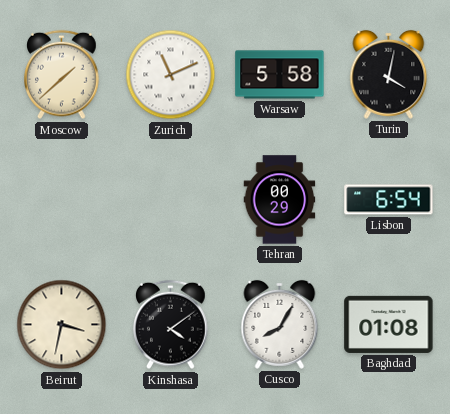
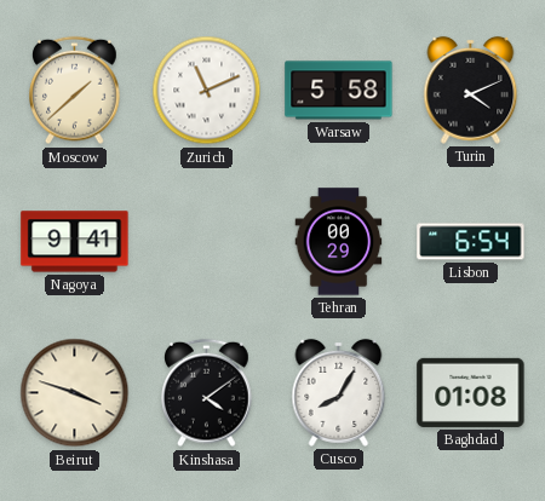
Turin: 4:02 -> 4:11 (471, 90)
Nagoya: none -> 9:41 (75, 242)
Beirut: 3:32 -> 3:48 (75, 393)
